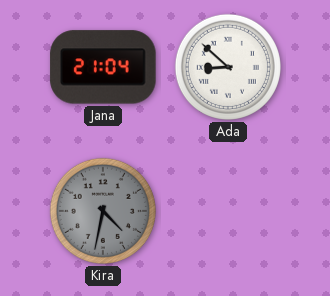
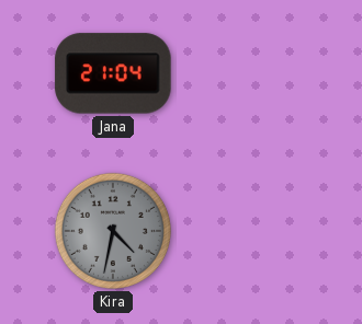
Ada: 8:52 -> none (228, 67)
